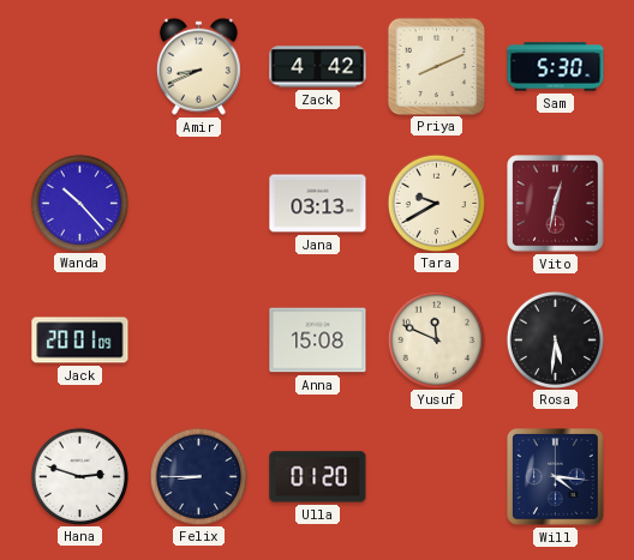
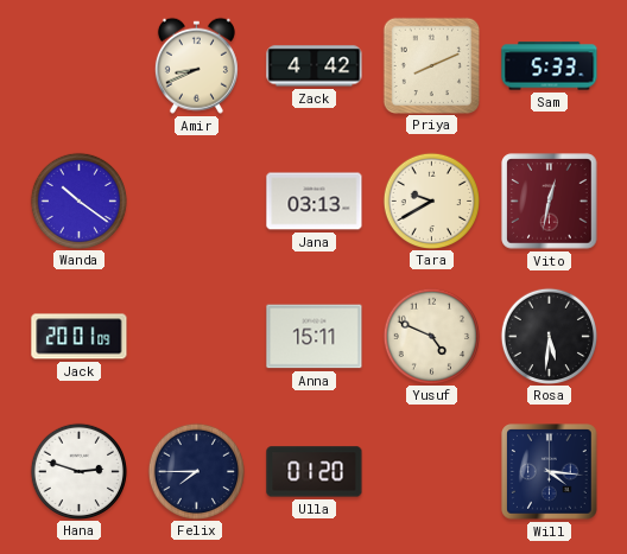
Sam: 5:30 -> 5:33 (550, 66)
Wanda: 10:23 -> 10:21 (78, 200)
Anna: 15:08 -> 15:11 (315, 337)
Yusuf: 11:49 -> 4:49 (431, 336)
Felix: 8:45 -> 7:45 (196, 471)
